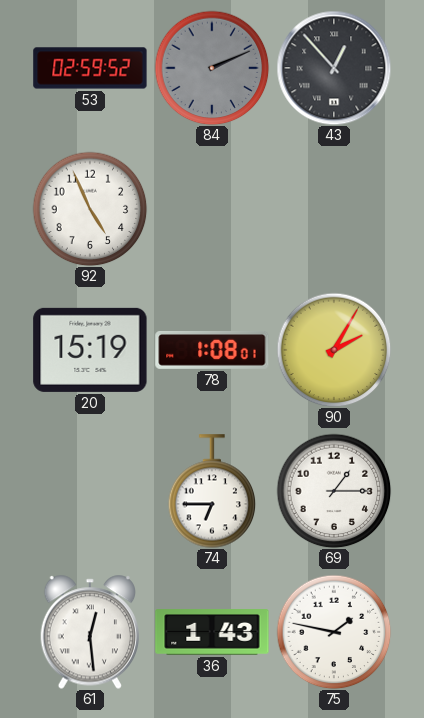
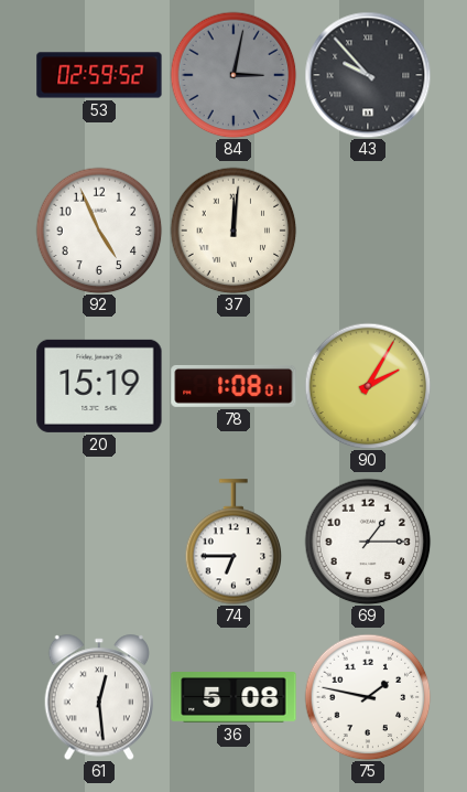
84: 2:11 -> 3:02 (233, 75)
43: 12:53 -> 9:53 (368, 75)
37: none -> 12:01 (233, 231)
36: 1:43 -> 5:08 (233, 697)
